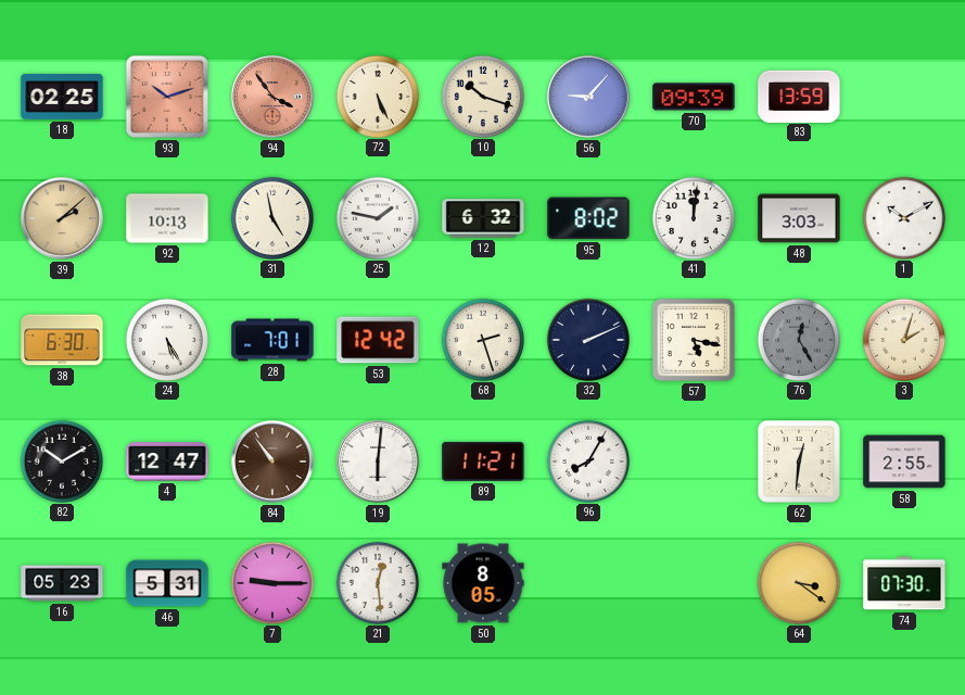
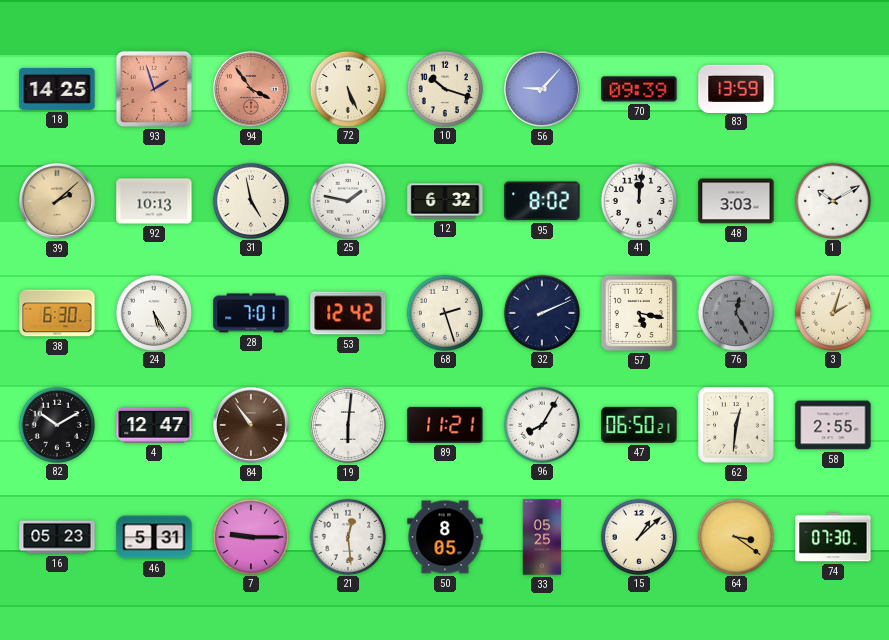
18: 02:25 -> 14:25 (57, 89)
93: 10:12 -> 1:57 (154, 89)
47: none -> 06:50 (639, 425)
33: none -> 05:25 (542, 537)
15: none -> 1:08 (638, 536)
